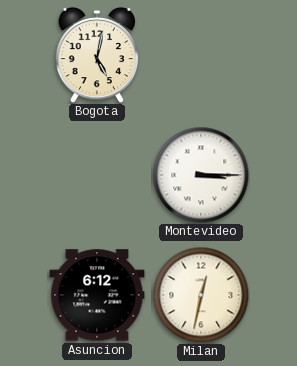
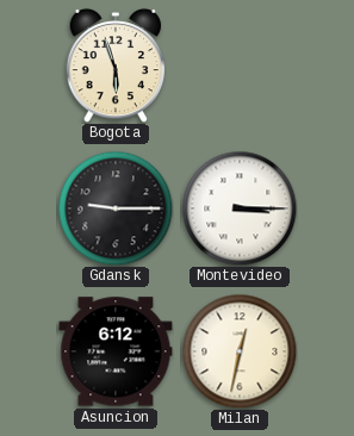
Bogota: 5:02 -> 5:57 (116, 66)
Gdansk: none -> 9:15 (116, 208)
